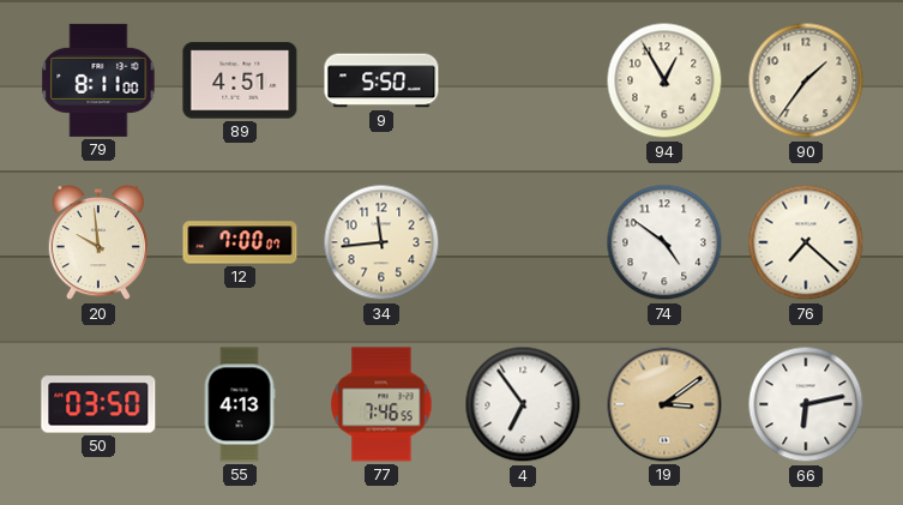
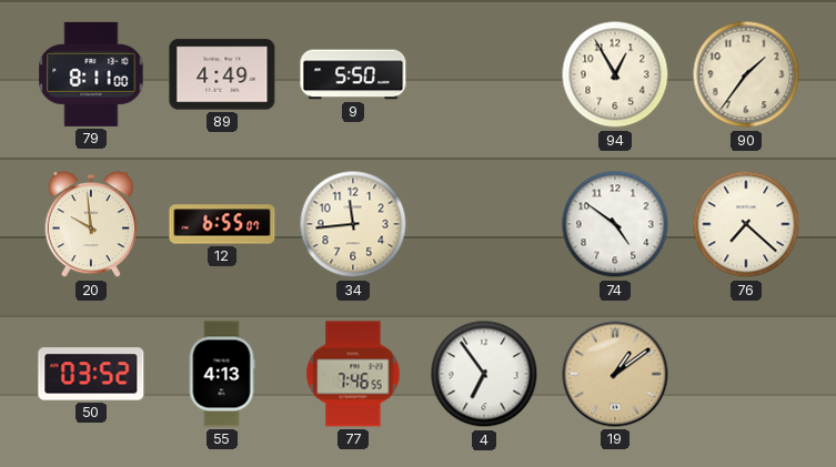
89: 4:51 -> 4:49 (222, 74)
12: 7:00 -> 6:55 (222, 224)
50: 03:50 -> 03:52 (91, 374)
19: 3:09 -> 1:09 (615, 374)
66: 6:13 -> none (806, 404)
